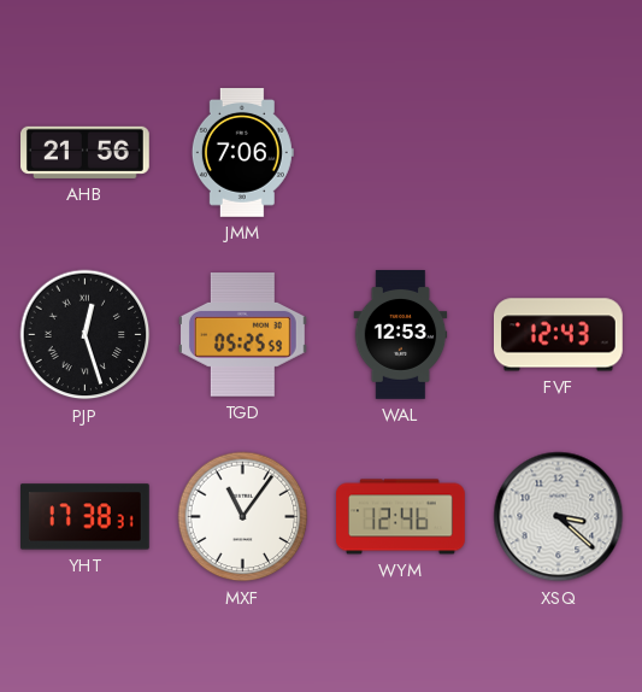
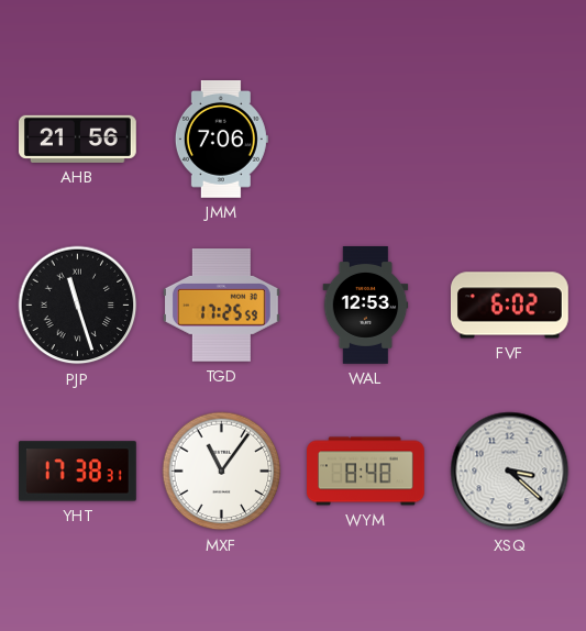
PJP: 12:27 -> 11:27 (78, 306)
TGD: 05:25 -> 17:25 (221, 306)
FVF: 12:43 -> 6:02 (509, 306)
WYM: 12:46 -> 8:48 (366, 472)
